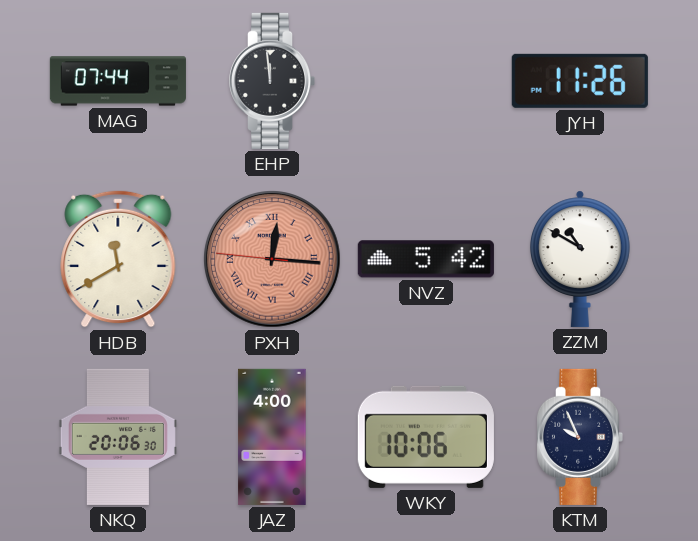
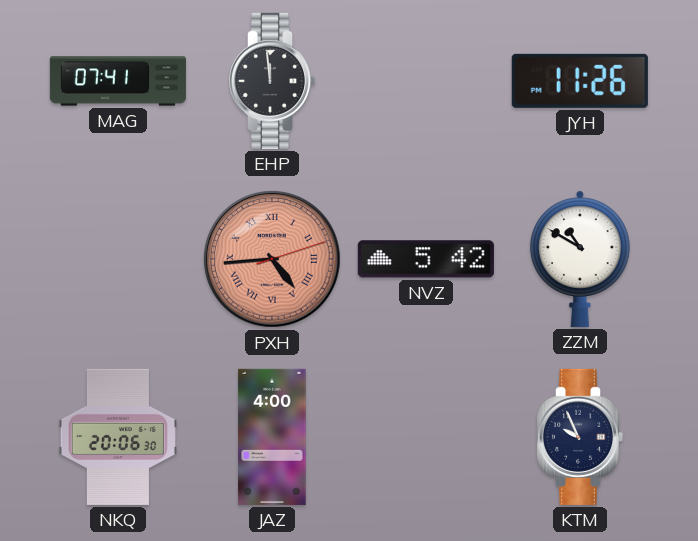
MAG: 07:44 -> 07:41 (118, 81)
HDB: 11:40 -> none (118, 259)
PXH: 12:15 -> 4:44 (272, 259)
WKY: 10:06 -> none (426, 437)
